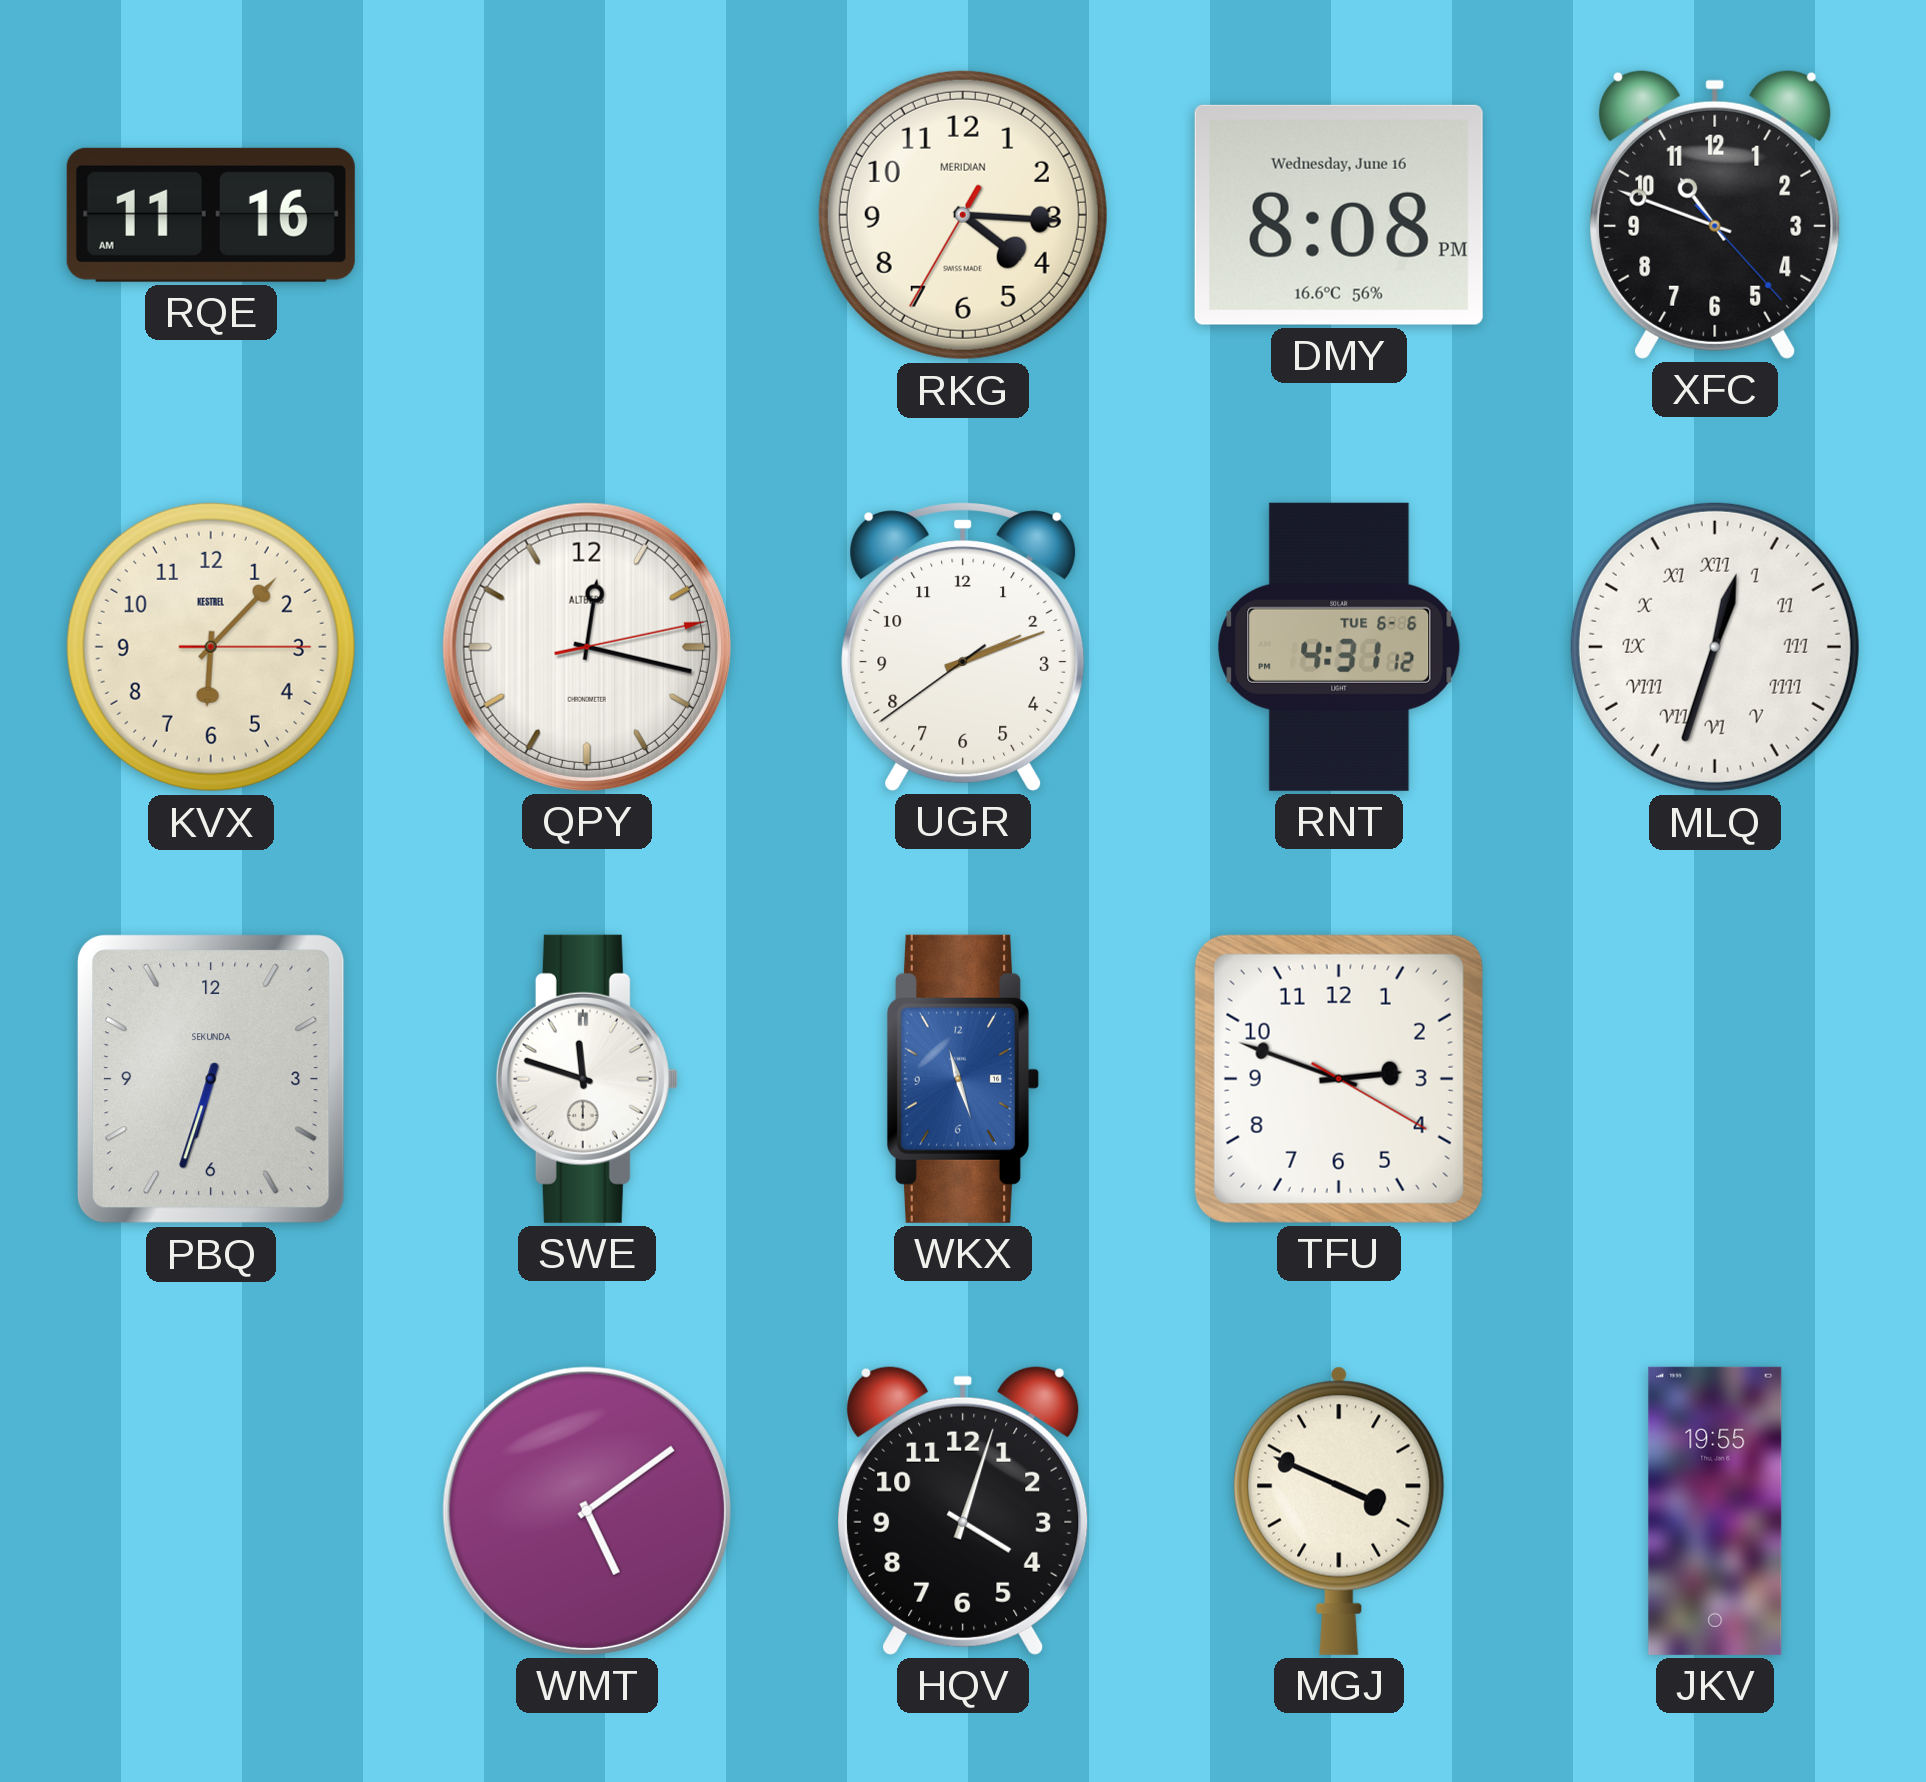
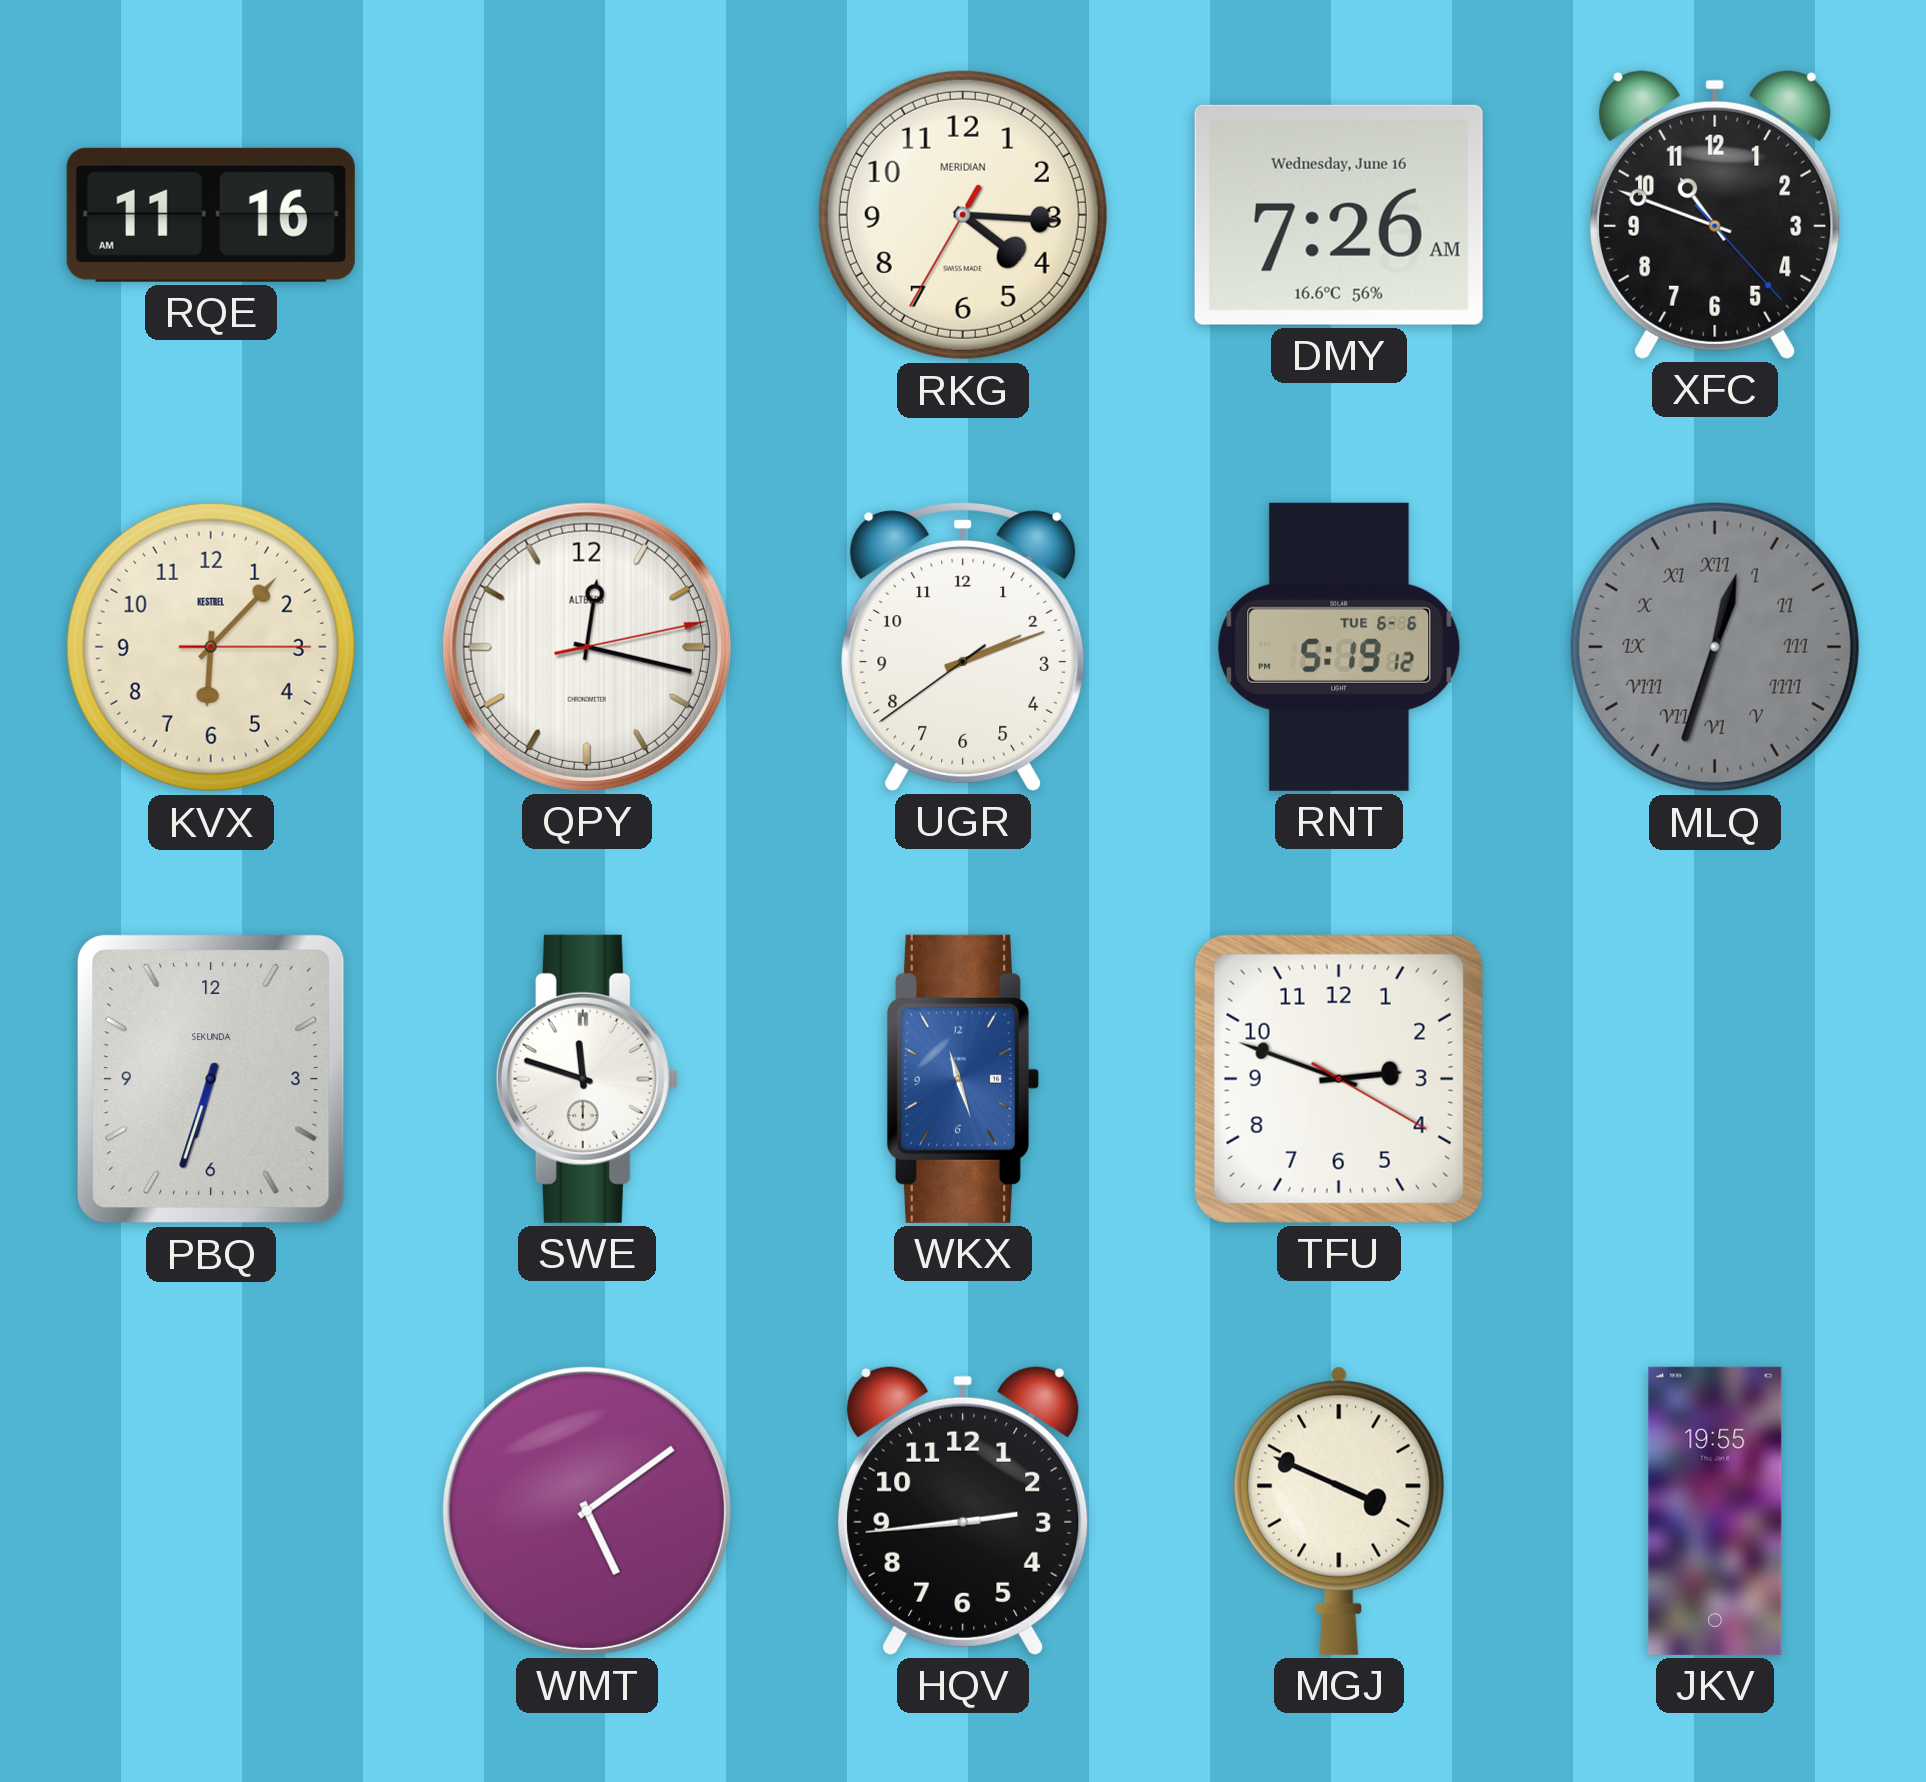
DMY: 8:08 -> 7:26 (1339, 215)
RNT: 4:31 -> 5:19 (1339, 647)
MLQ dial: white -> grey (1715, 647)
HQV: 4:03 -> 2:44 (963, 1510)
